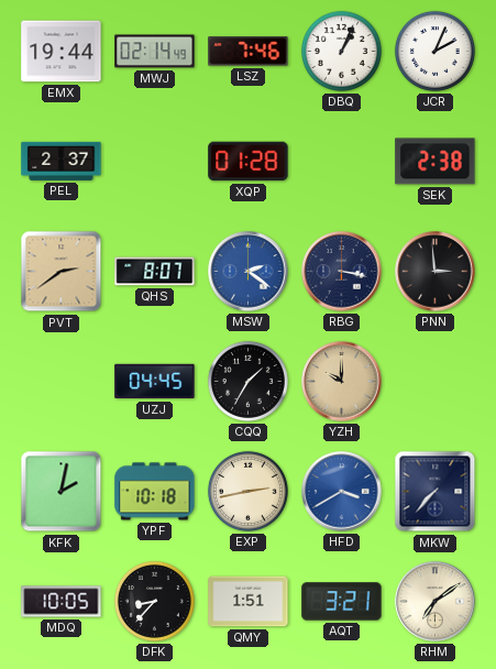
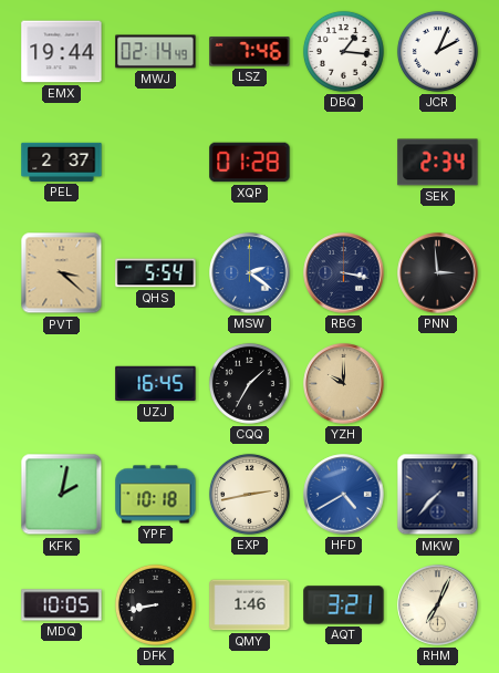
DBQ: 1:04 -> 1:16 (343, 51)
SEK: 2:38 -> 2:34 (438, 163)
PVT: 2:39 -> 3:22 (62, 273)
QHS: 8:07 -> 5:54 (156, 273)
UZJ: 04:45 -> 16:45 (156, 384)
HFD: 3:40 -> 4:40 (344, 495)
DFK: 8:37 -> 8:43 (155, 604)
QMY: 1:51 -> 1:46 (250, 605)
RHM: 7:09 -> 7:04 (438, 605)
